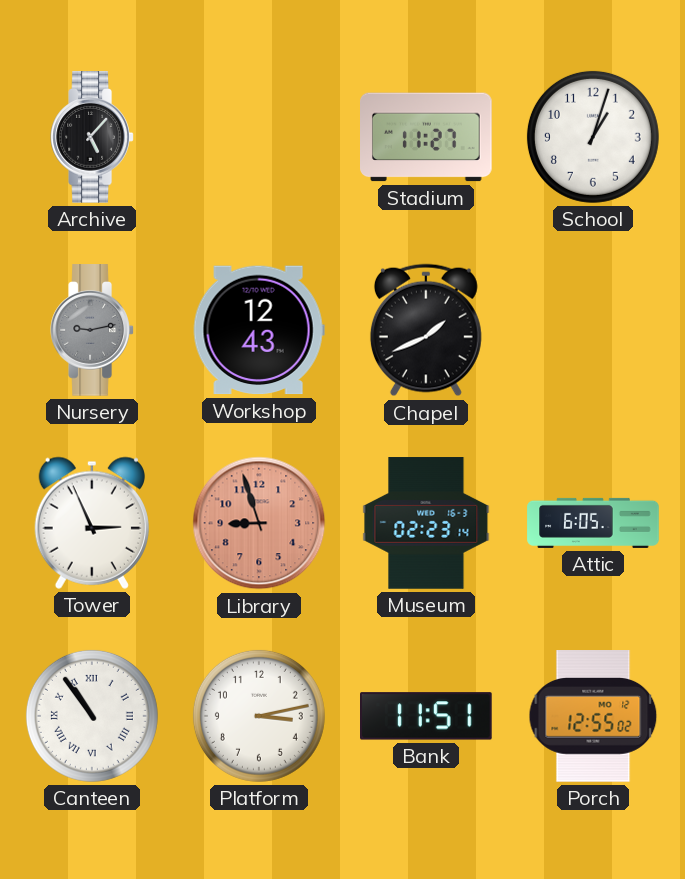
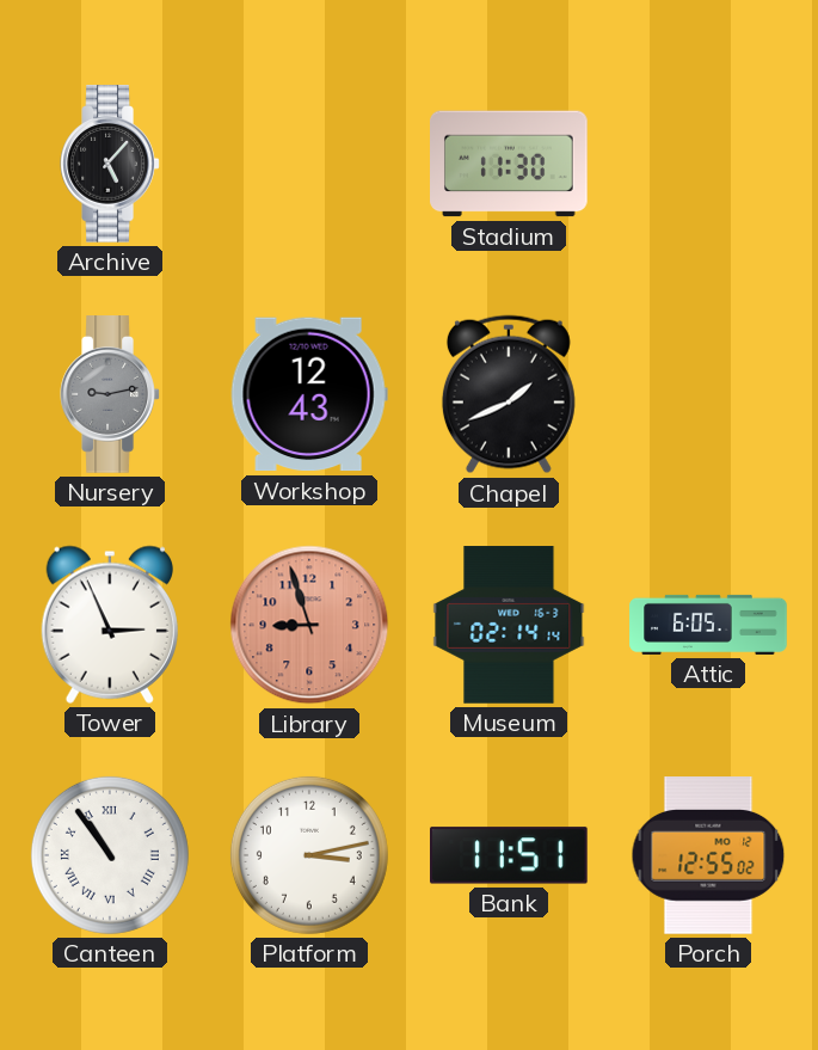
Stadium: 11:27 -> 11:30 (510, 164)
School: 1:03 -> none (593, 137)
Museum: 02:23 -> 02:14 (509, 625)
